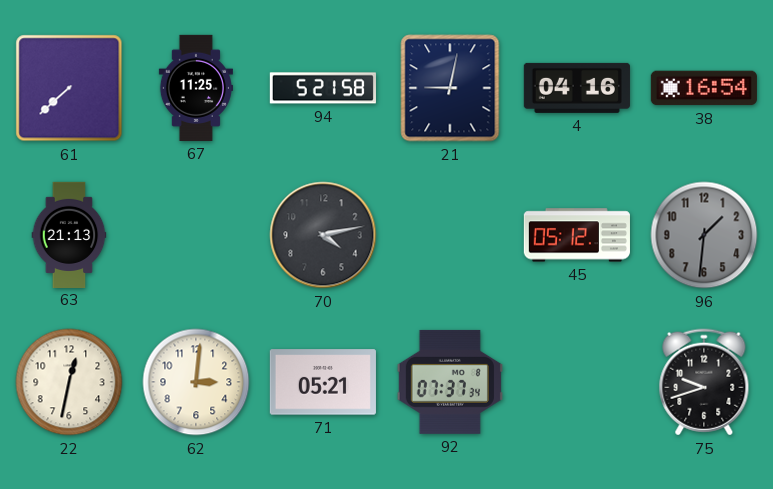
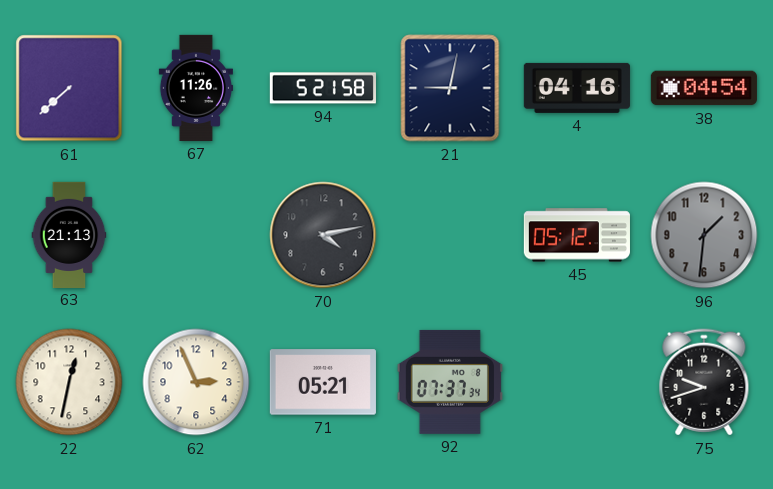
67: 11:25 -> 11:26 (195, 88)
38: 16:54 -> 04:54 (704, 88)
62: 3:01 -> 2:56 (196, 382)
